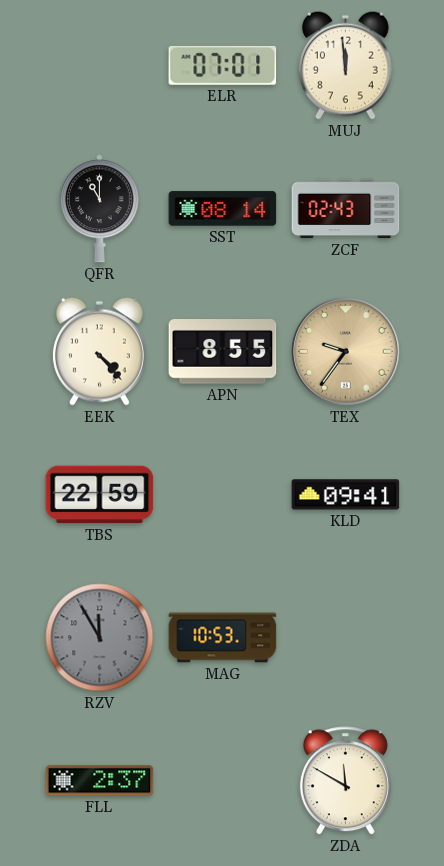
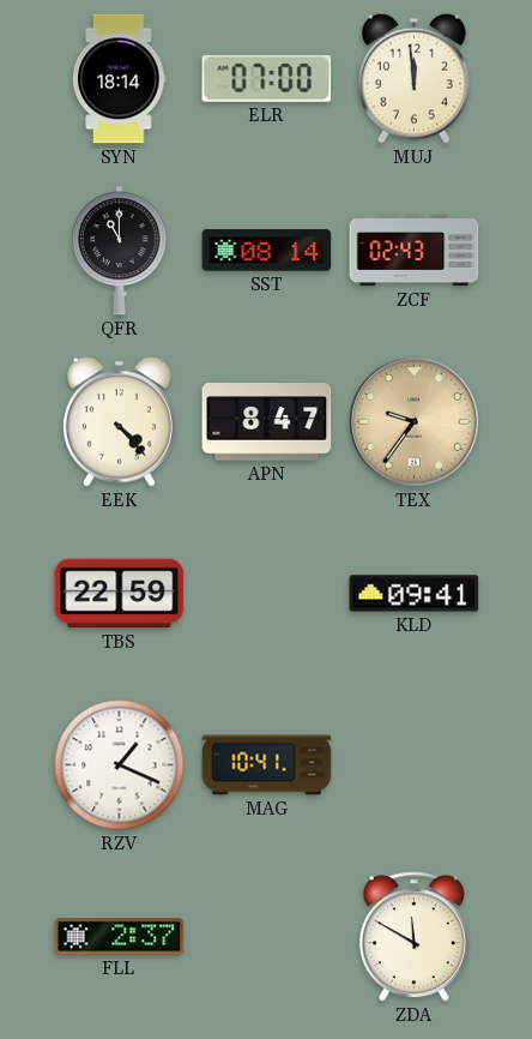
SYN: none -> 18:14 (120, 79)
ELR: 07:01 -> 07:00 (267, 78)
APN: 8:55 -> 8:47 (267, 422)
RZV: 11:55 -> 1:19 (120, 765)
RZV dial: grey -> white (120, 765)
MAG: 10:53 -> 10:41 (267, 765)
